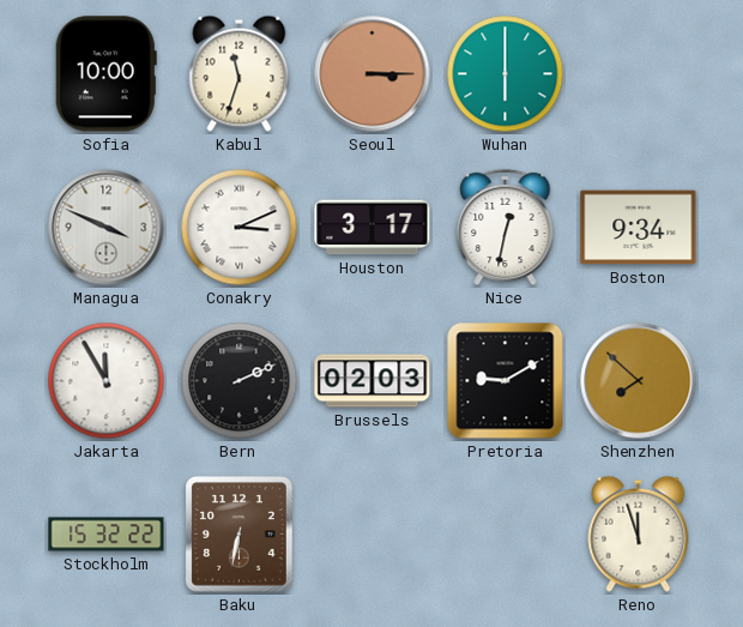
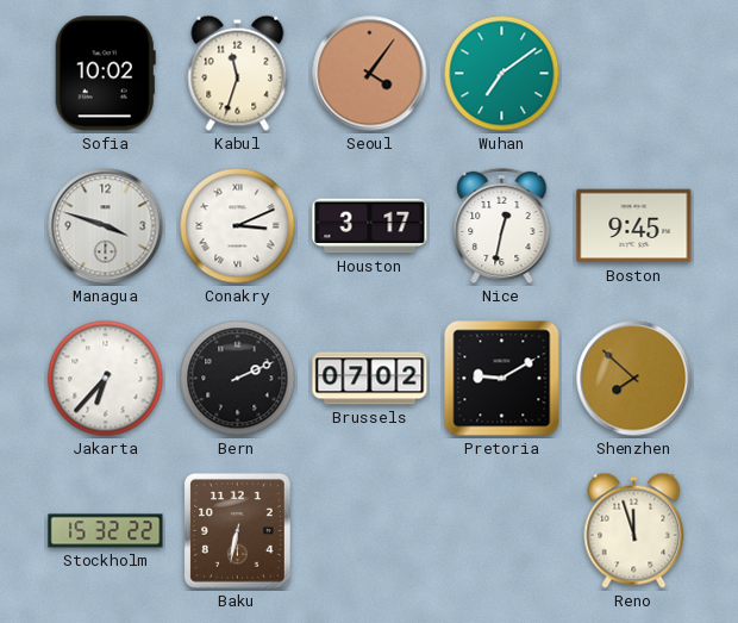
Sofia: 10:00 -> 10:02 (105, 74)
Seoul: 3:15 -> 4:06 (370, 74)
Wuhan: 6:00 -> 7:09 (502, 74)
Managua: 3:49 -> 3:48 (106, 226)
Boston: 9:34 -> 9:45 (634, 226)
Jakarta: 11:55 -> 6:37 (106, 379)
Brussels: 02:03 -> 07:02 (370, 379)
